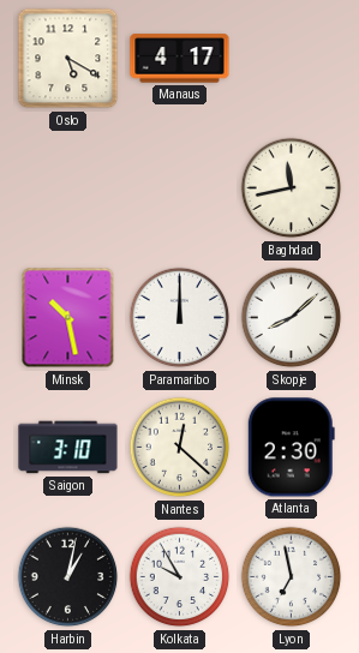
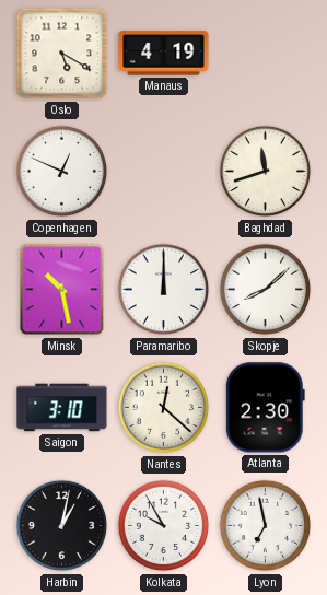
Manaus: 4:17 -> 4:19 (164, 54)
Copenhagen: none -> 12:49 (62, 172)
Baghdad: 11:43 -> 11:42 (266, 172)
